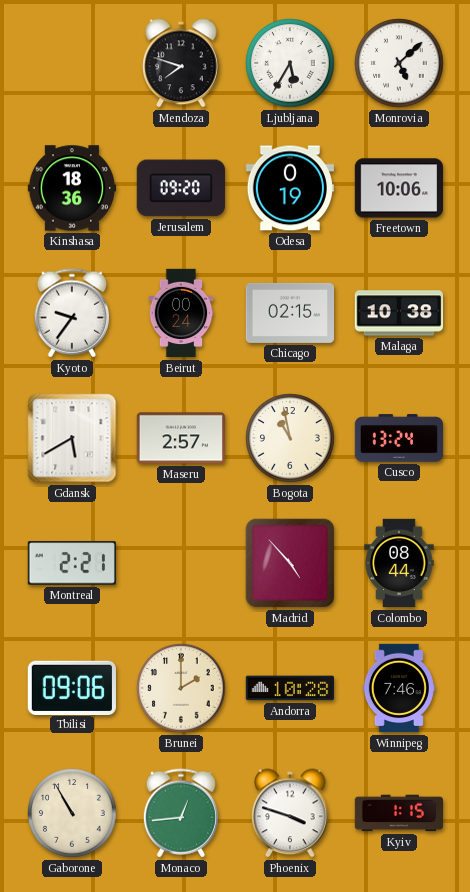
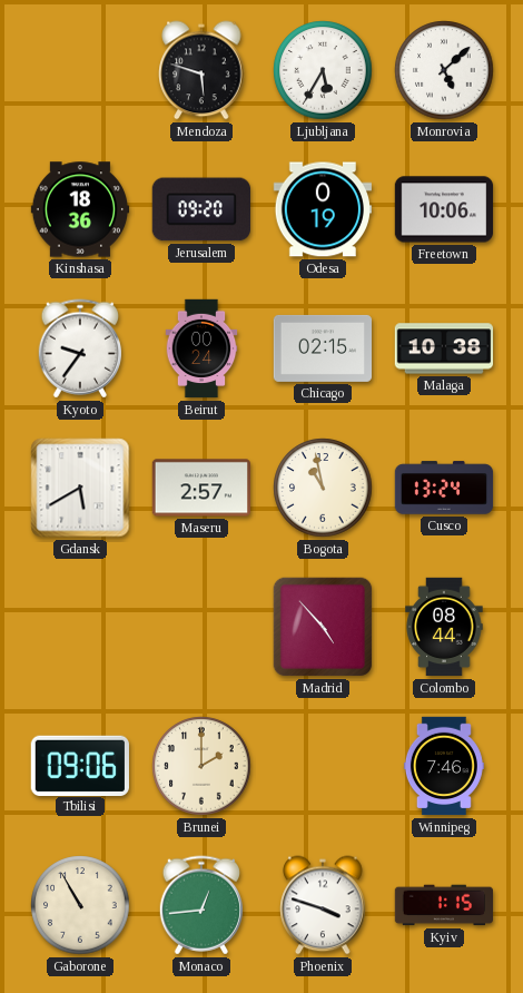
Mendoza: 7:48 -> 5:48 (201, 70)
Montreal: 2:21 -> none (72, 563)
Andorra: 10:28 -> none (289, 688)
